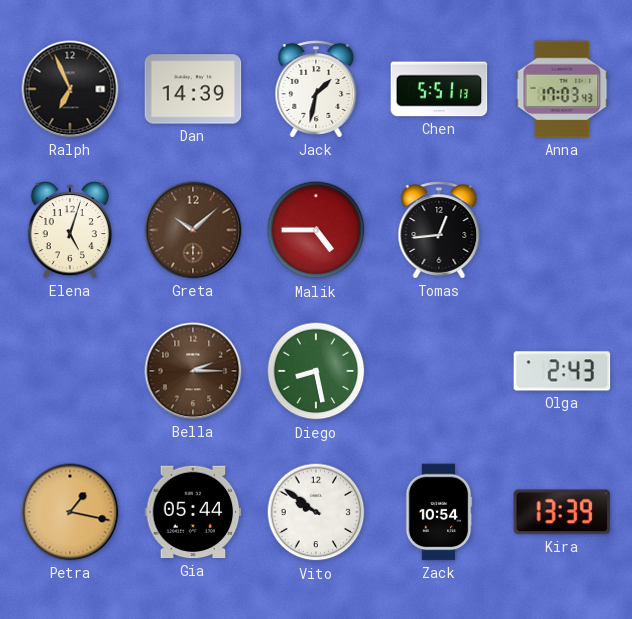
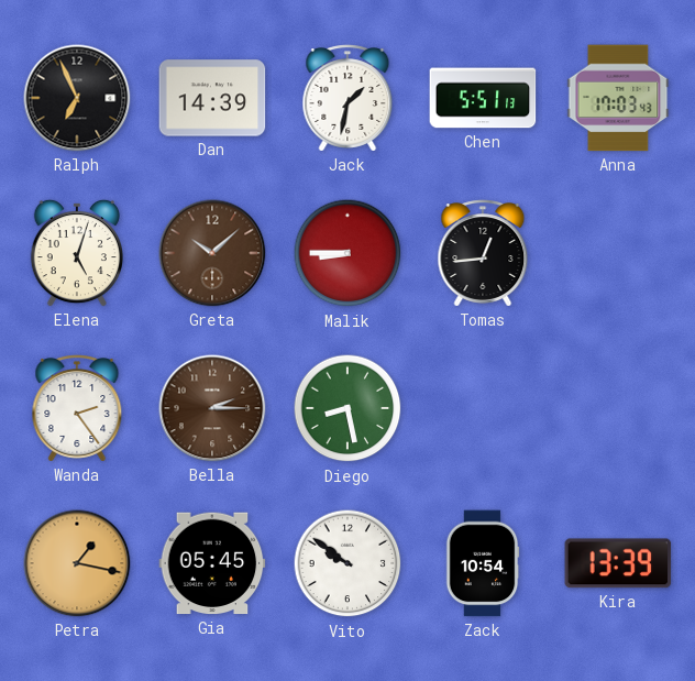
Malik: 4:45 -> 8:45 (347, 253)
Wanda: none -> 2:24 (77, 408)
Olga: 2:43 -> none (562, 371)
Gia: 05:44 -> 05:45 (212, 563)
